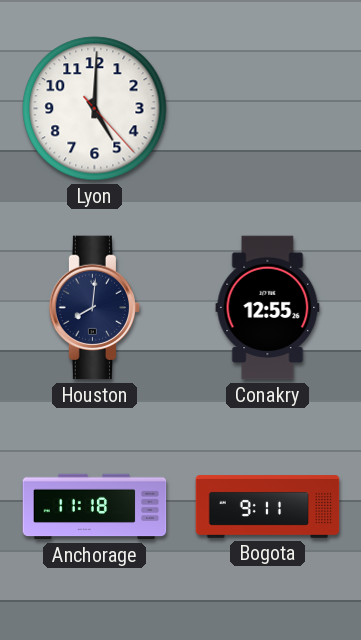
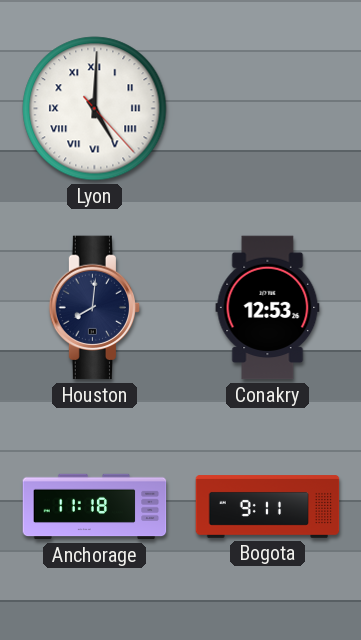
Lyon numerals: Arabic -> Roman (95, 109)
Conakry: 12:55 -> 12:53 (268, 308)
